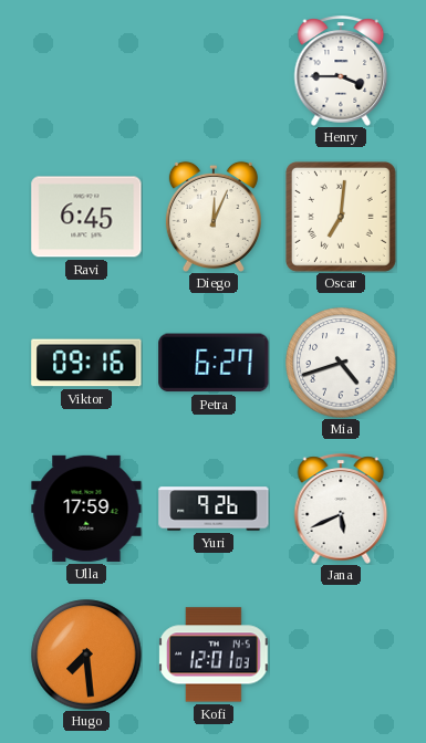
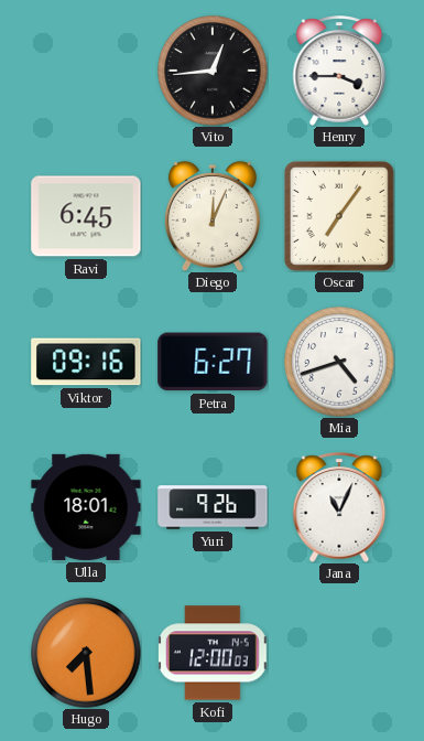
Vito: none -> 12:44 (213, 71)
Oscar: 7:01 -> 7:06 (339, 216)
Ulla: 17:59 -> 18:01 (86, 507)
Jana: 5:41 -> 11:04 (339, 507)
Kofi: 12:01 -> 12:00 (213, 653)
